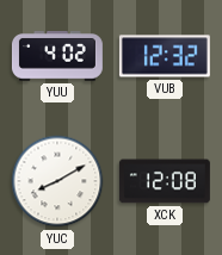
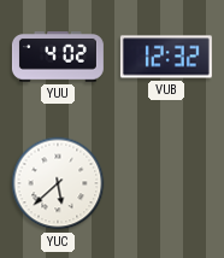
YUC: 8:10 -> 5:38 (58, 183)
XCK: 12:08 -> none (165, 181)
